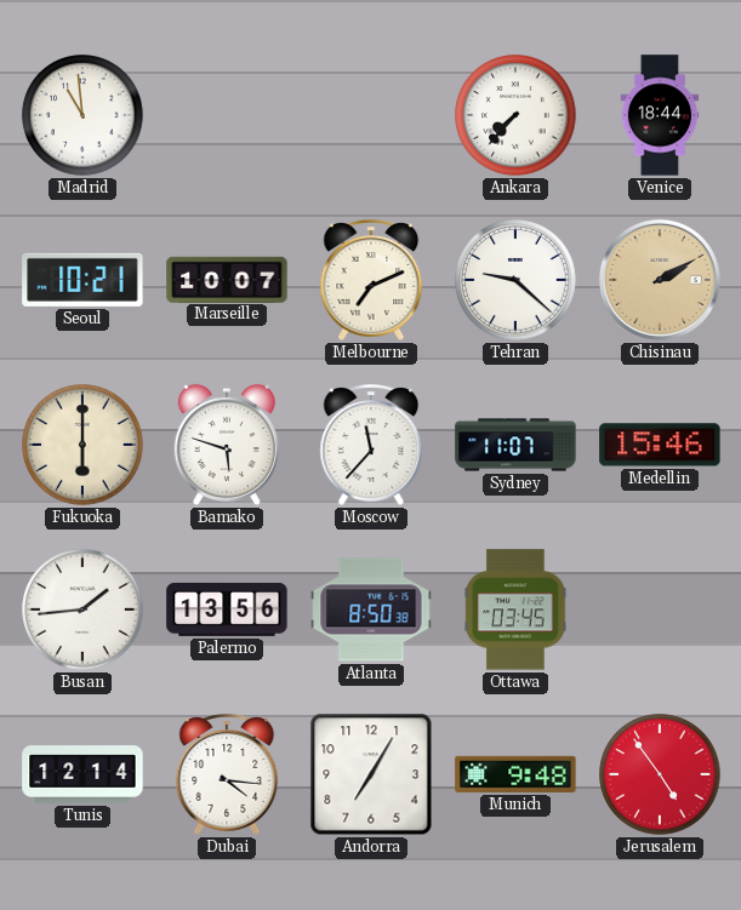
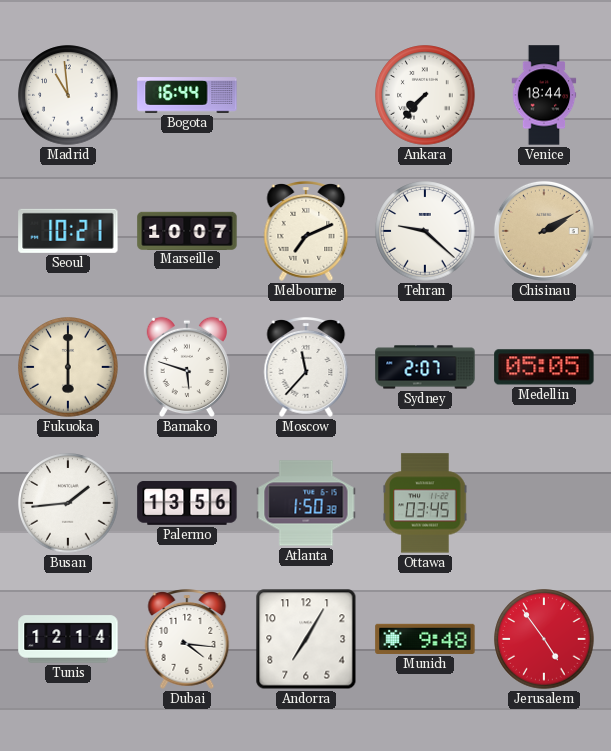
Bogota: none -> 16:44 (187, 95)
Sydney: 11:07 -> 2:07 (425, 367)
Medellin: 15:46 -> 05:05 (544, 367)
Atlanta: 8:50 -> 1:50 (306, 503)
